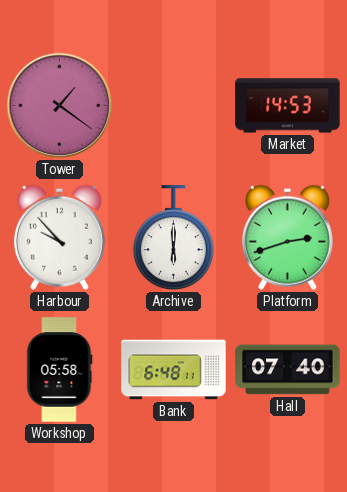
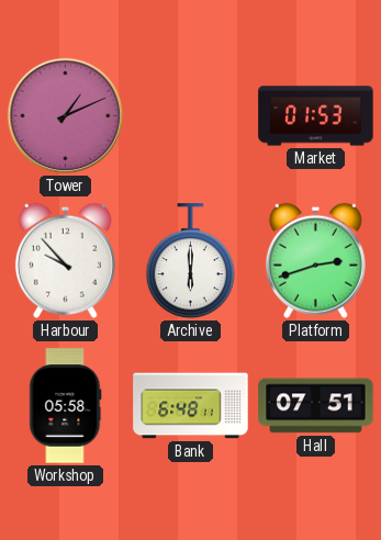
Tower: 1:21 -> 1:11 (66, 116)
Market: 14:53 -> 01:53 (316, 116)
Hall: 07:40 -> 07:51 (316, 406)
